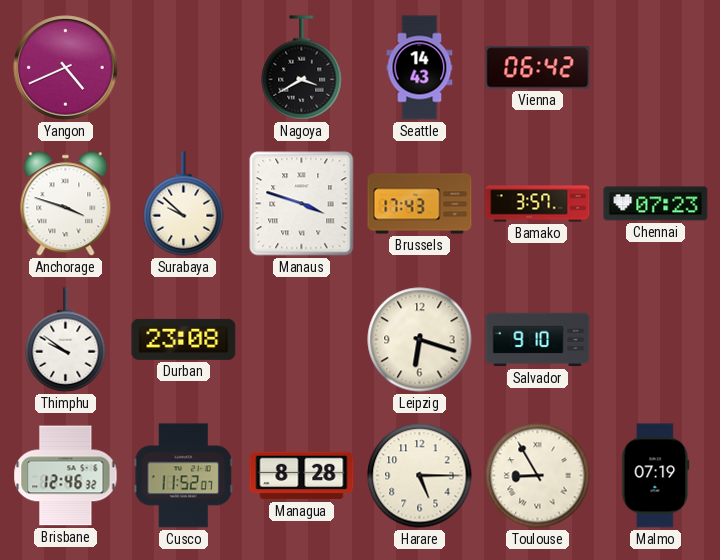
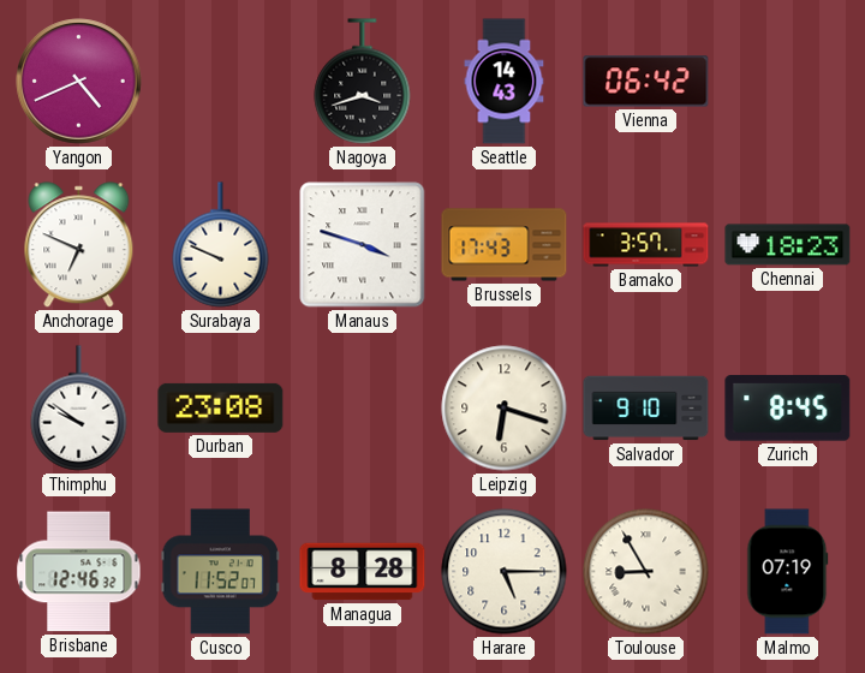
Nagoya: 3:40 -> 3:42 (363, 82)
Anchorage: 3:48 -> 6:49 (79, 245)
Surabaya: 9:52 -> 9:49 (221, 245)
Chennai: 07:23 -> 18:23 (788, 245)
Zurich: none -> 8:45 (788, 409)
